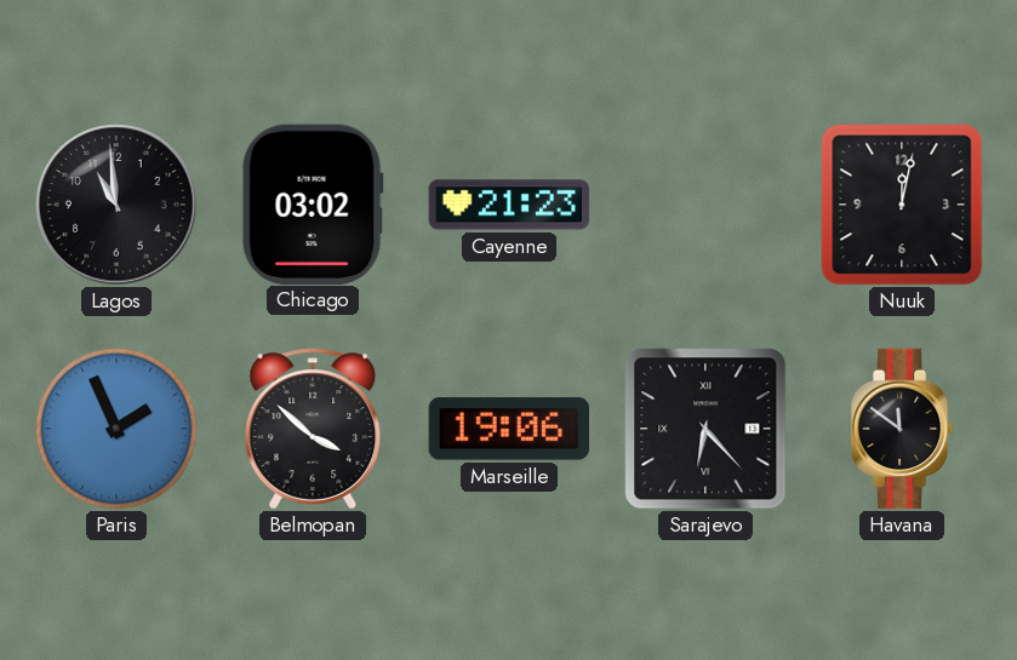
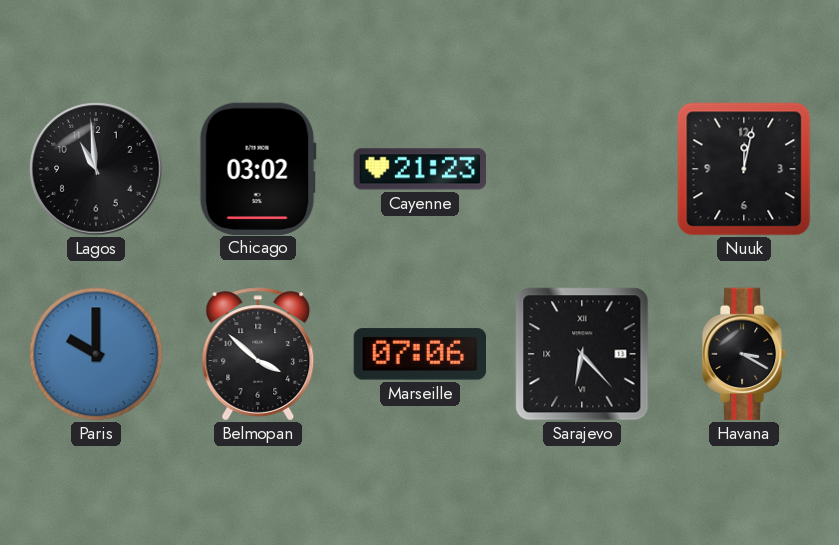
Paris: 1:56 -> 10:00 (96, 354)
Marseille: 19:06 -> 07:06 (419, 354)
Havana: 11:51 -> 3:20 (744, 354)
